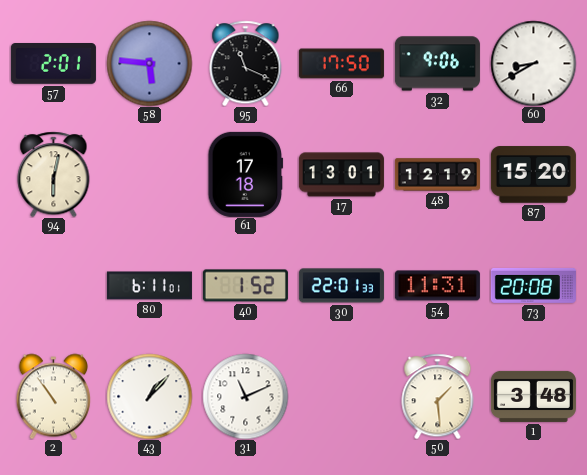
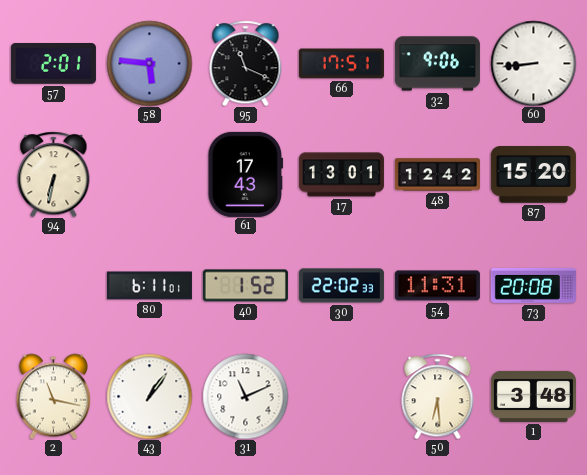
66: 17:50 -> 17:51 (341, 64)
60: 8:40 -> 8:44 (533, 63)
94: 6:02 -> 6:32 (54, 174)
61: 17:18 -> 17:43 (246, 174)
48: 12:19 -> 12:42 (437, 175)
30: 22:01 -> 22:02 (341, 286)
2: 10:54 -> 11:17 (54, 396)
43: 1:07 -> 1:06 (149, 396)
50: 1:29 -> 6:29 (438, 396)
